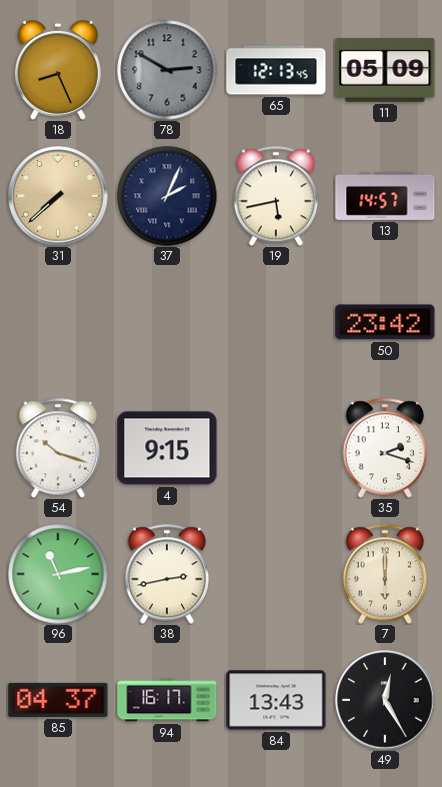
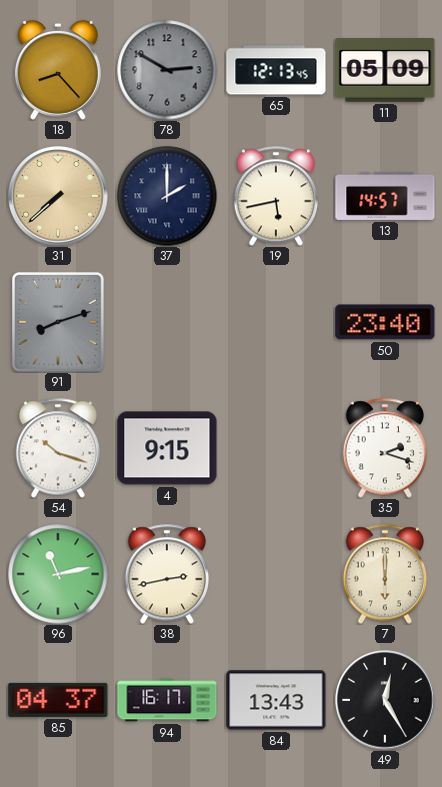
18: 8:26 -> 8:23 (58, 70)
37: 2:04 -> 2:00 (167, 196)
91: none -> 8:12 (58, 322)
50: 23:42 -> 23:40 (385, 322)
